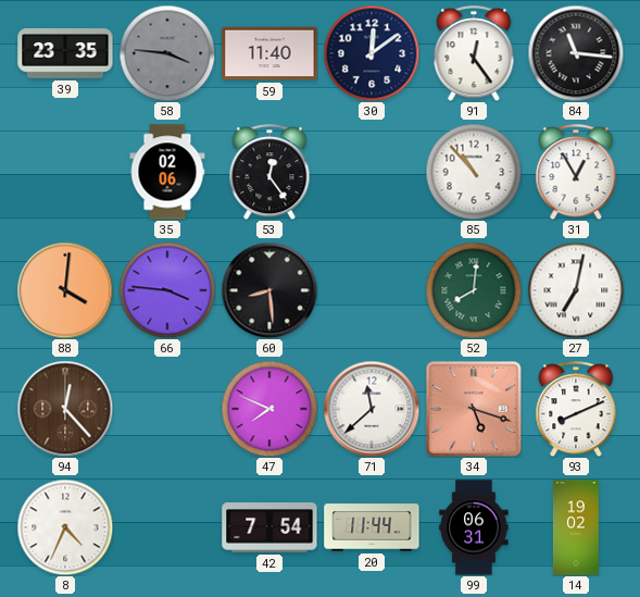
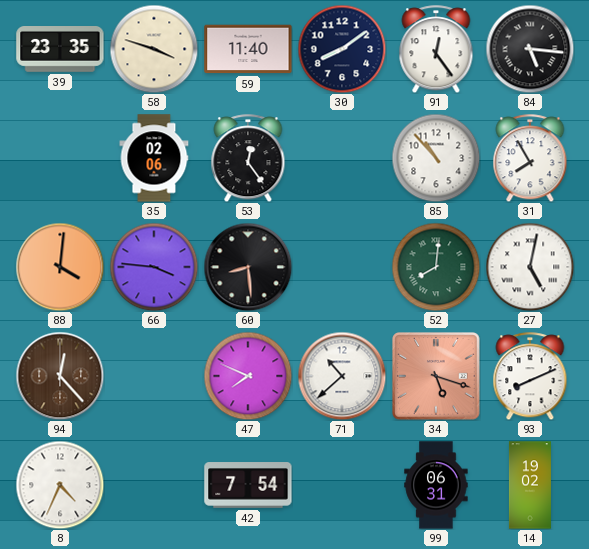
58: 3:46 -> 3:48 (154, 49)
58 dial: grey -> cream (154, 49)
30: 12:09 -> 8:09 (342, 49)
84: 11:16 -> 5:16 (530, 49)
31: 12:55 -> 7:55 (530, 158)
27: 7:02 -> 5:02 (530, 267)
71: 11:38 -> 10:38 (342, 376)
20: 11:44 -> none (372, 527)
